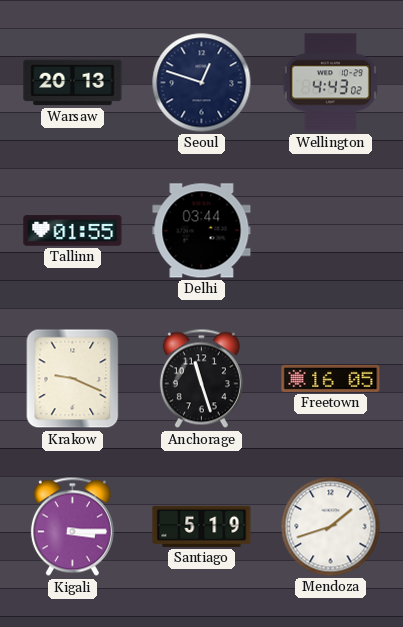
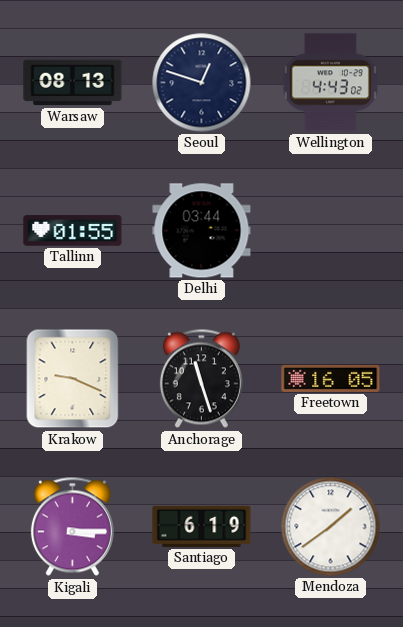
Warsaw: 20:13 -> 08:13 (73, 83)
Santiago: 5:19 -> 6:19 (202, 526)
Mendoza: 1:42 -> 1:39 (331, 527)
